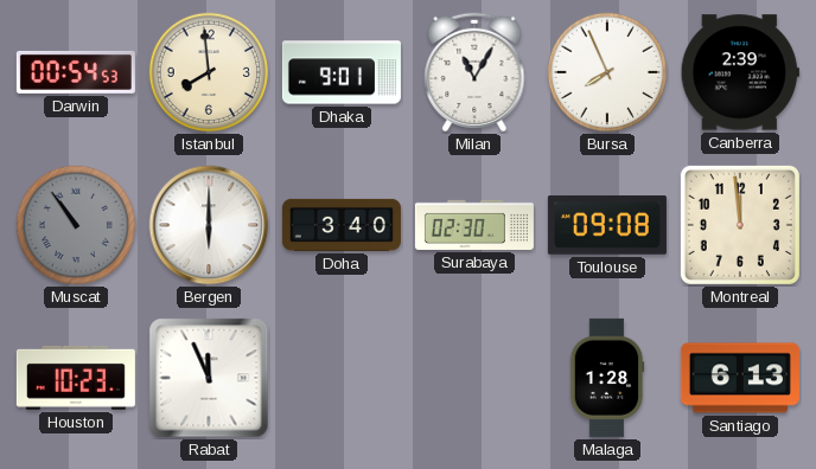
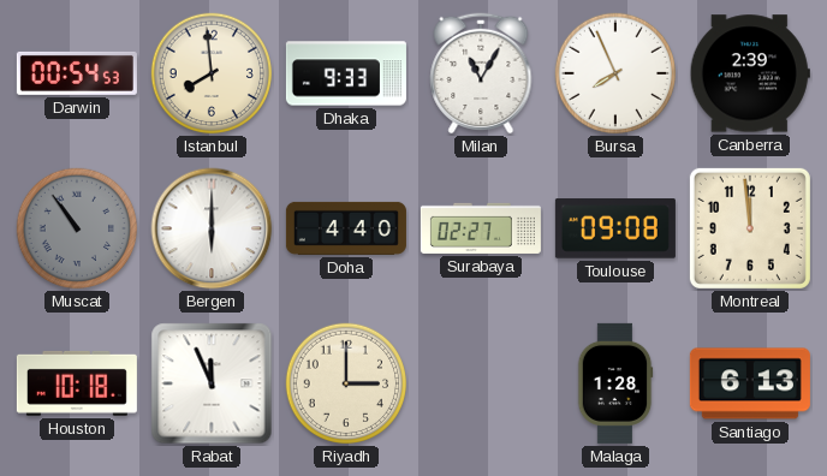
Dhaka: 9:01 -> 9:33 (346, 73)
Doha: 3:40 -> 4:40 (346, 228)
Surabaya: 02:30 -> 02:27 (481, 228)
Houston: 10:23 -> 10:18 (77, 383)
Riyadh: none -> 3:00 (346, 383)
